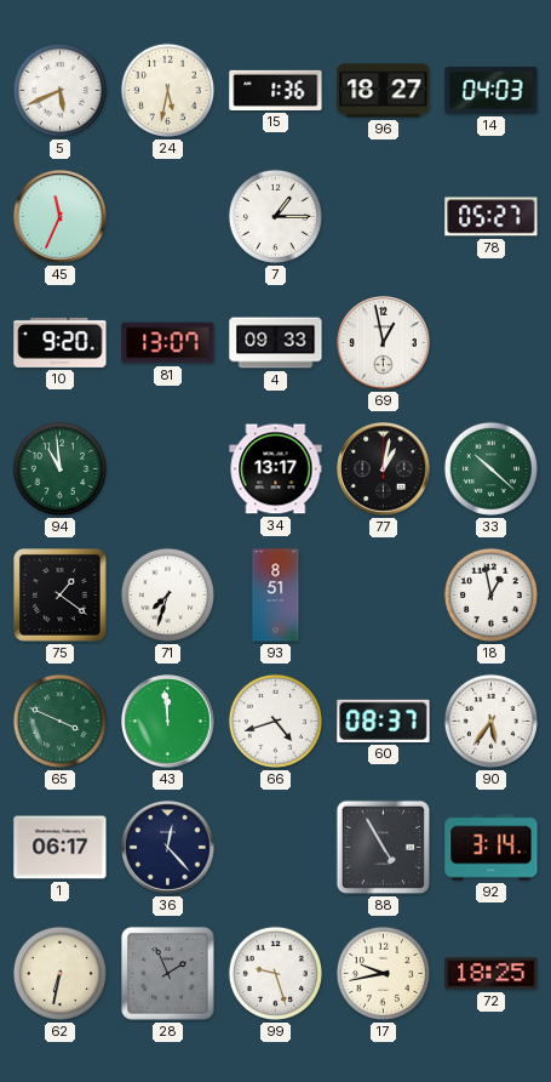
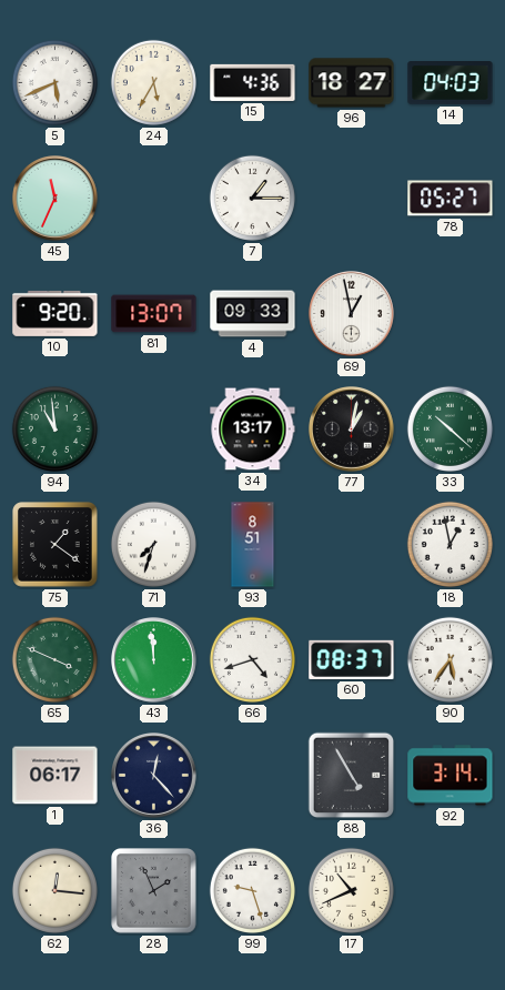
24: 5:32 -> 5:35 (153, 82)
15: 1:36 -> 4:36 (253, 82)
62: 6:32 -> 12:16 (54, 890)
17: 9:43 -> 10:41 (351, 890)
72: 18:25 -> none (492, 974)
